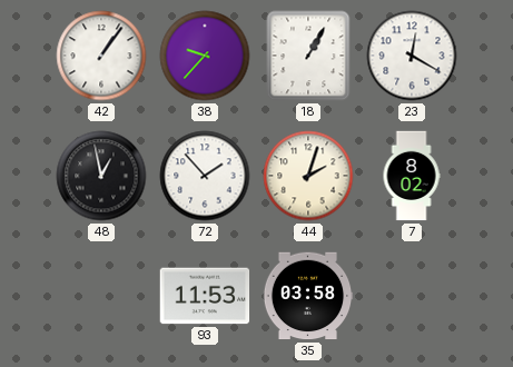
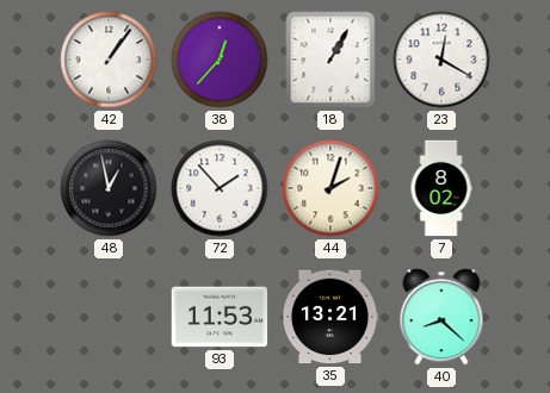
38: 9:37 -> 12:37 (220, 60)
35: 03:58 -> 13:21 (330, 317)
40: none -> 8:22 (441, 317)
